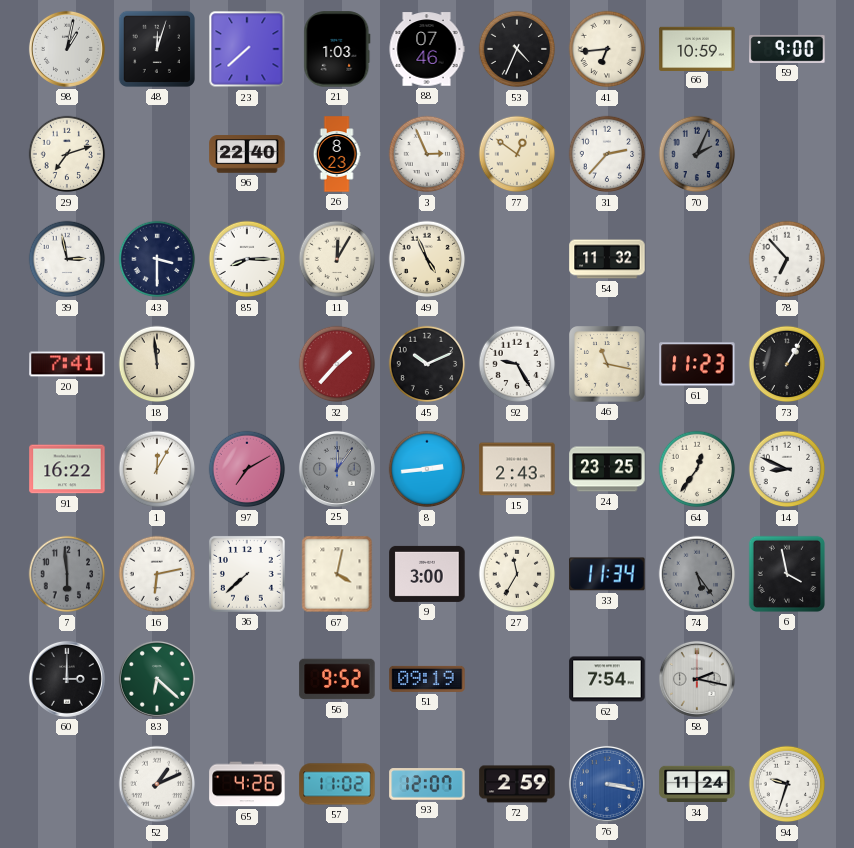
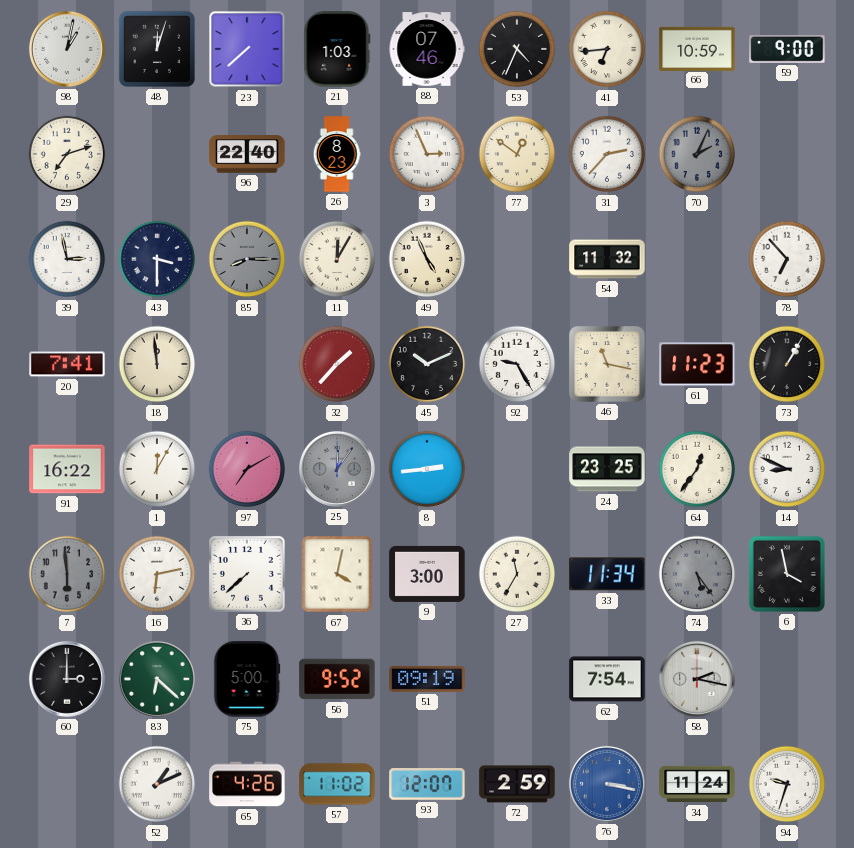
85 dial: white -> grey (247, 259)
15: 2:43 -> none (517, 469)
75: none -> 5:00 (247, 679)
